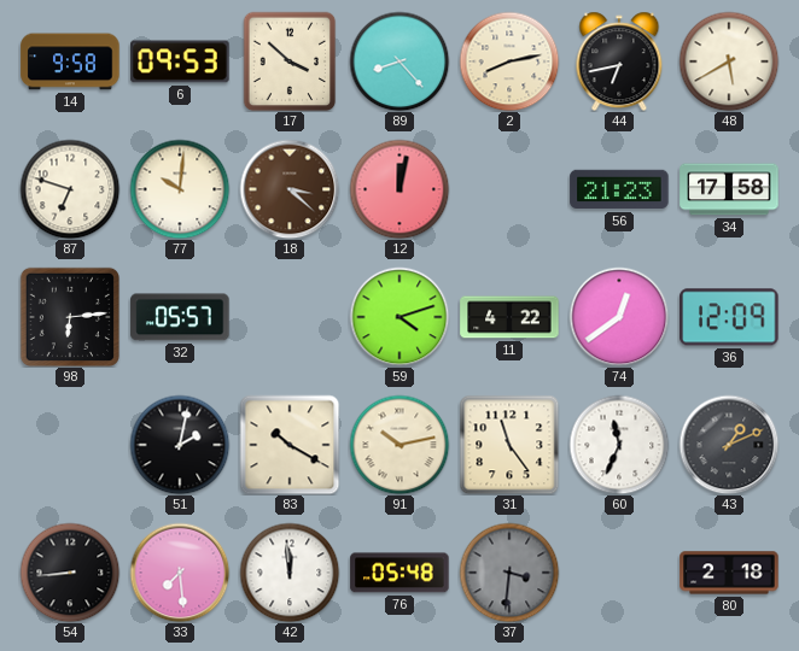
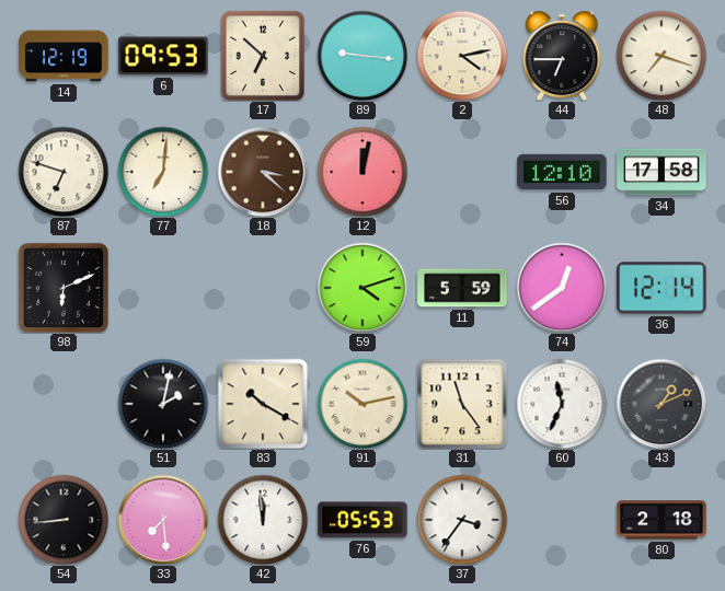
14: 9:58 -> 12:19 (64, 56)
17: 3:52 -> 6:52 (263, 56)
89: 8:23 -> 9:16 (362, 56)
2: 8:13 -> 4:13 (462, 56)
44: 6:43 -> 6:45 (562, 56)
48: 5:40 -> 7:18 (661, 56)
77: 10:01 -> 7:01 (163, 172)
56: 21:23 -> 12:10 (562, 172)
98: 6:14 -> 6:11 (64, 288)
32: 05:57 -> none (180, 317)
11: 4:22 -> 5:59 (462, 288)
36: 12:09 -> 12:14 (661, 288)
76: 05:48 -> 05:53 (362, 520)
37: 3:31 -> 3:36 (462, 520)
37 dial: grey -> white (462, 520)
